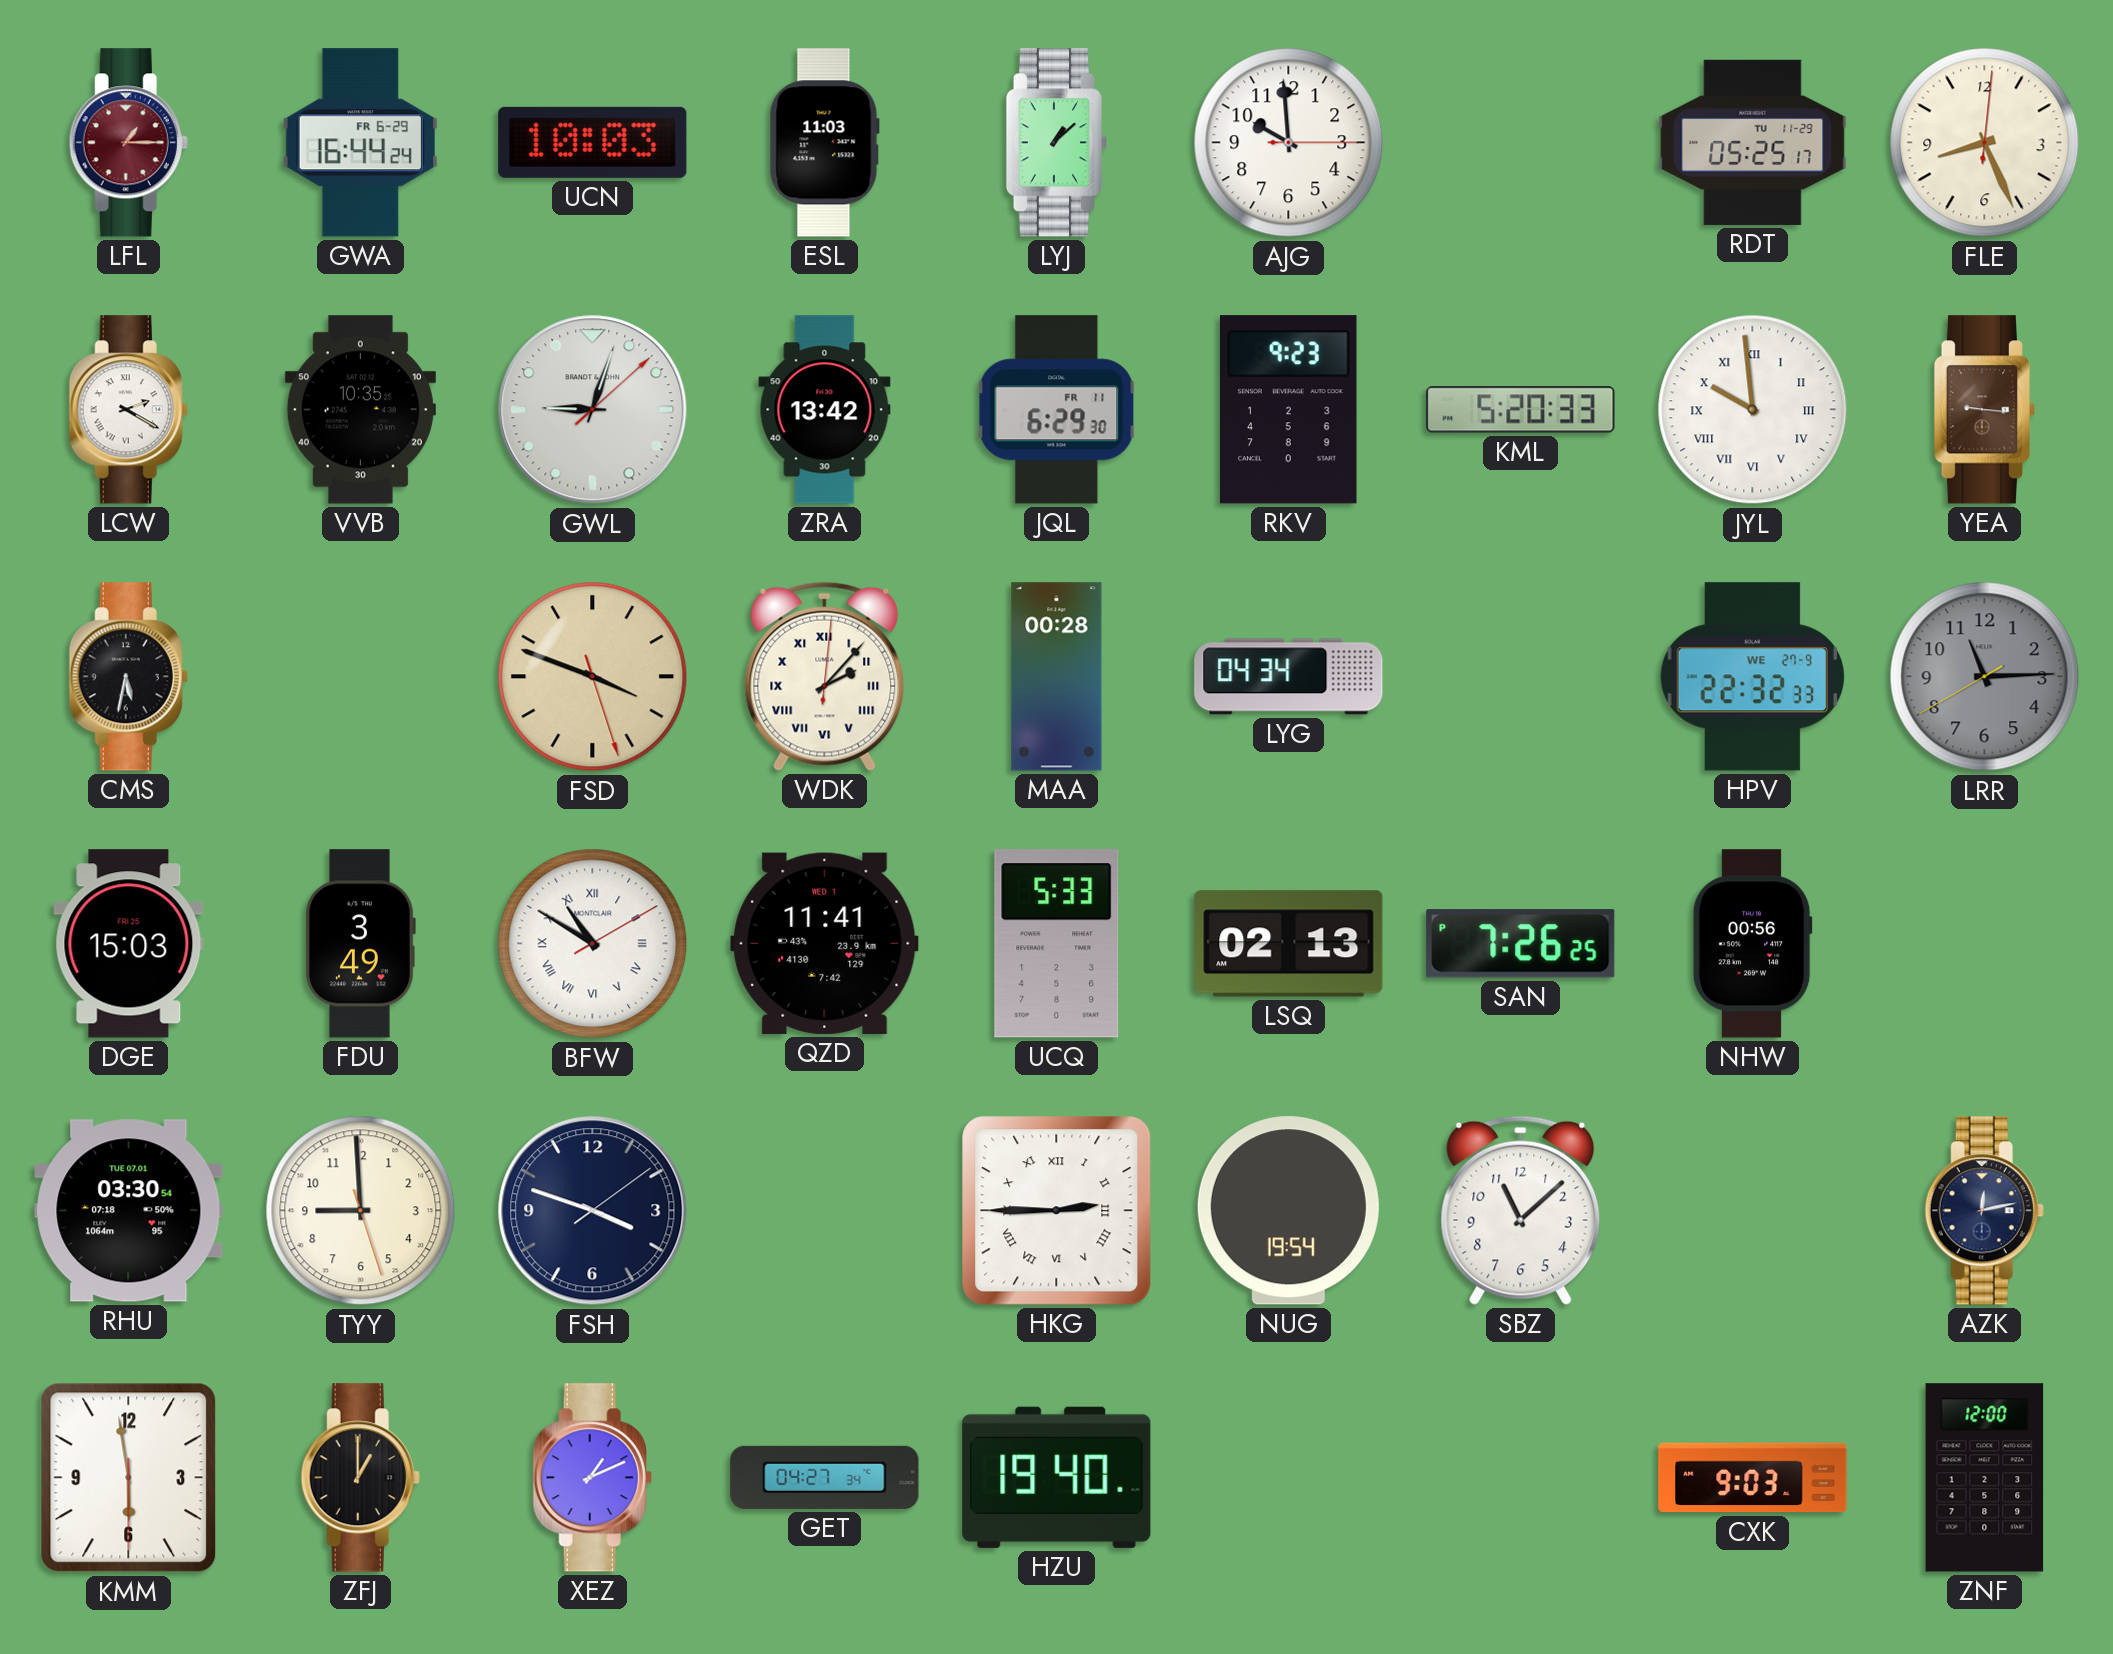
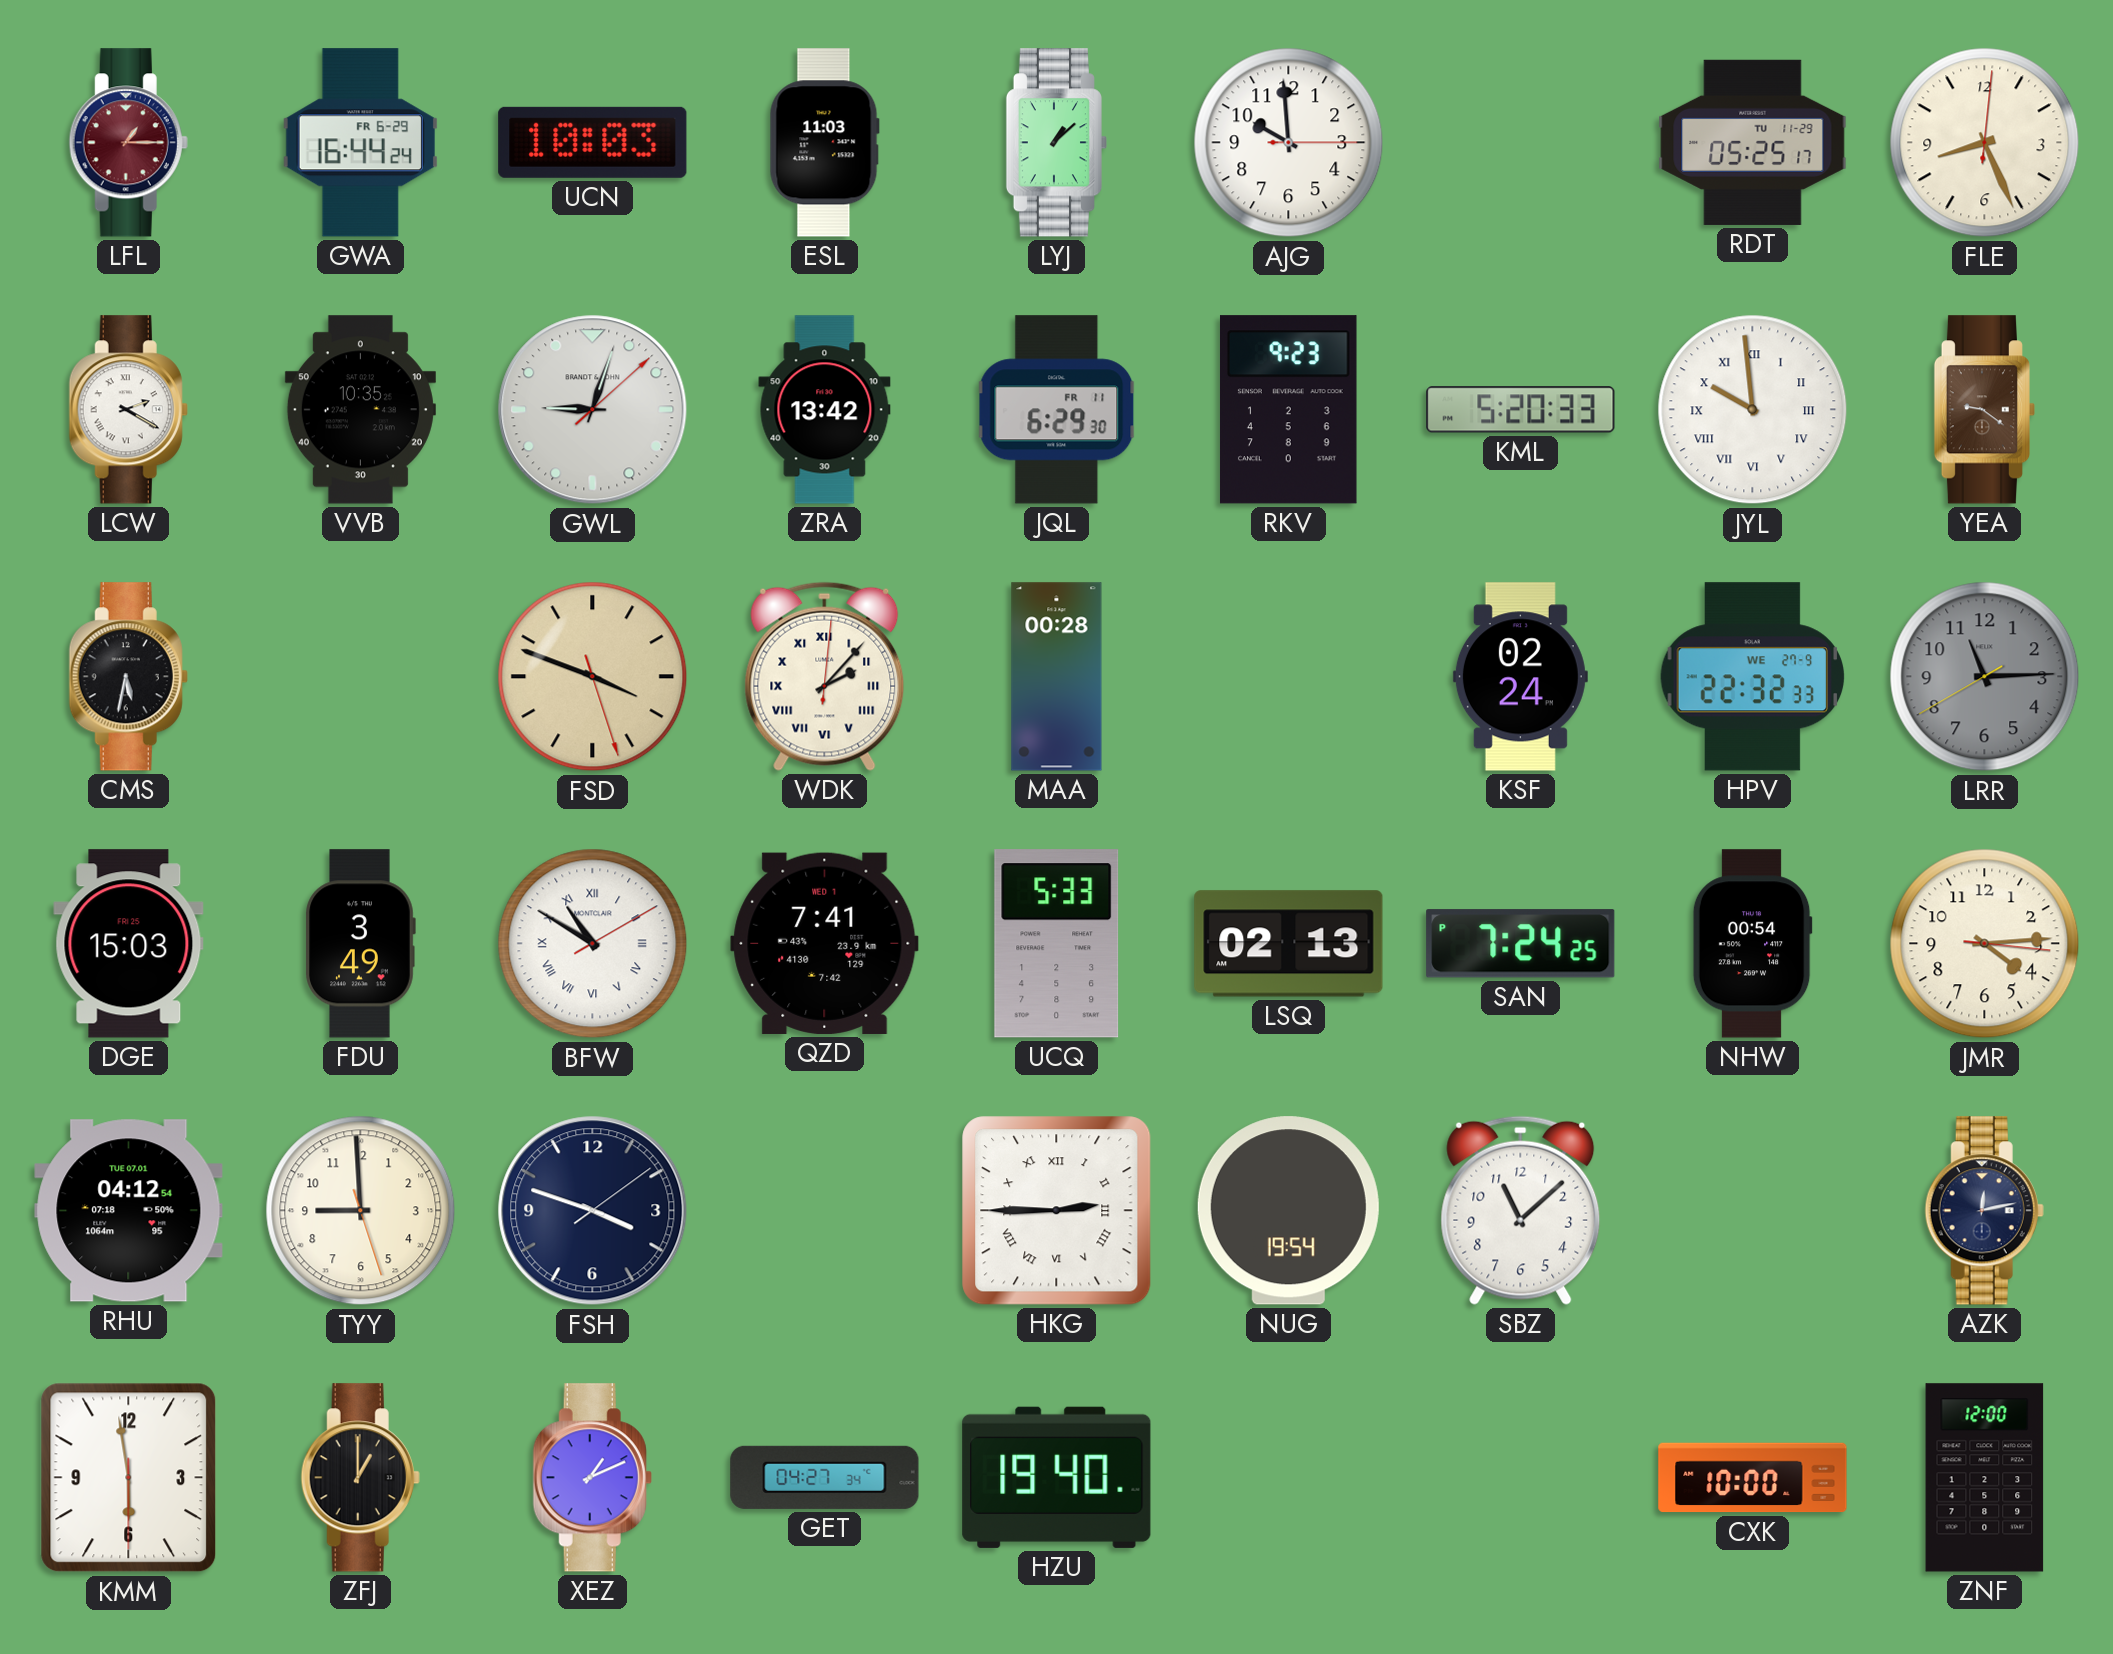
YEA: 9:16 -> 9:21 (1984, 410)
LYG: 04:34 -> none (1289, 677)
KSF: none -> 02:24 (1520, 677)
QZD: 11:41 -> 7:41 (825, 943)
SAN: 7:26 -> 7:24 (1521, 944)
NHW: 00:56 -> 00:54 (1752, 944)
JMR: none -> 4:14 (1985, 944)
RHU: 03:30 -> 04:12 (129, 1211)
CXK: 9:03 -> 10:00 (1753, 1478)
